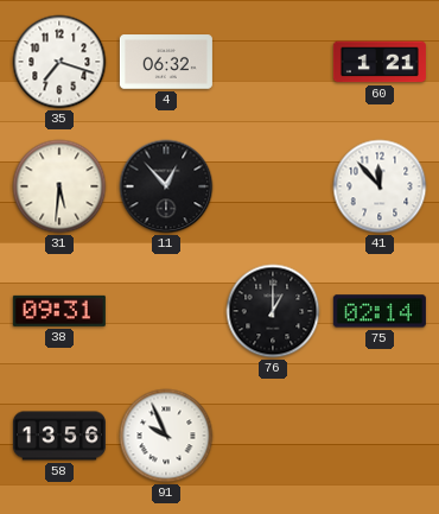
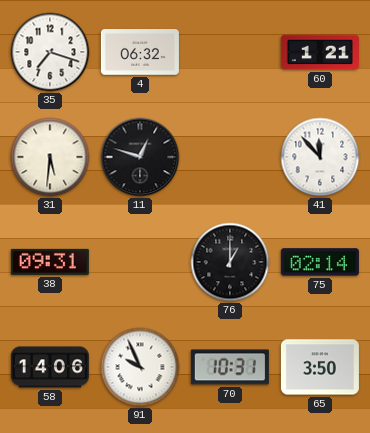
11: 12:53 -> 12:48 (140, 157)
58: 13:56 -> 14:06 (50, 367)
70: none -> 10:31 (230, 367)
65: none -> 3:50 (320, 367)
